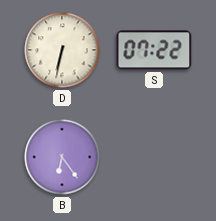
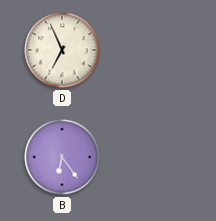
D: 6:32 -> 6:56 (62, 50)
S: 07:22 -> none (154, 50)
